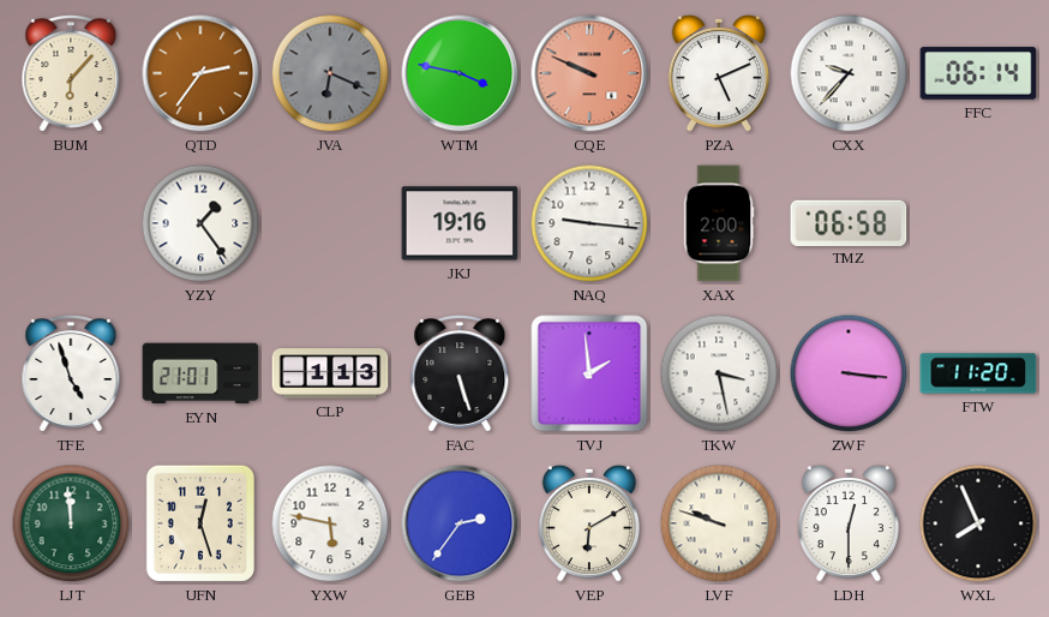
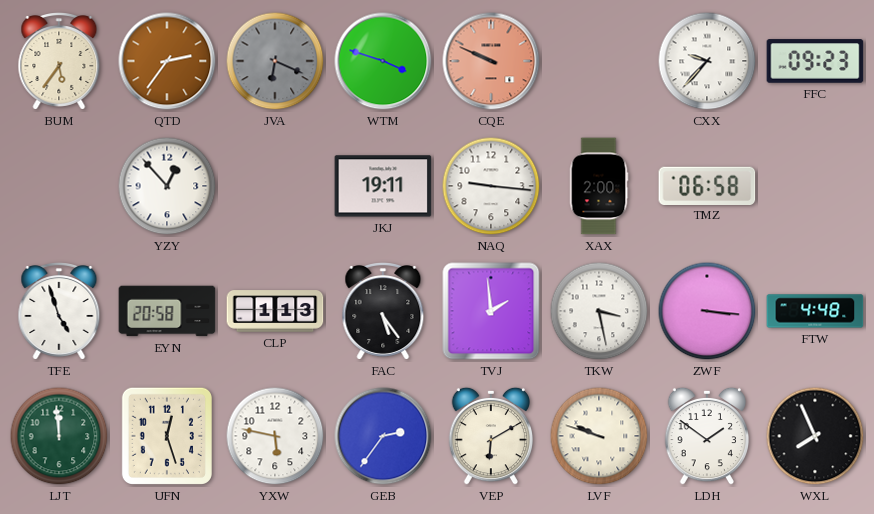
BUM: 6:07 -> 5:36 (59, 62)
WTM: 3:47 -> 3:48 (383, 61)
PZA: 5:11 -> none (718, 73)
FFC: 06:14 -> 09:23 (815, 61)
YZY: 1:24 -> 12:53 (167, 186)
JKJ: 19:16 -> 19:11 (383, 186)
EYN: 21:01 -> 20:58 (167, 311)
FAC: 5:27 -> 5:24 (383, 312)
FTW: 11:20 -> 4:48 (815, 311)
LDH: 12:30 -> 1:51 (706, 436)
